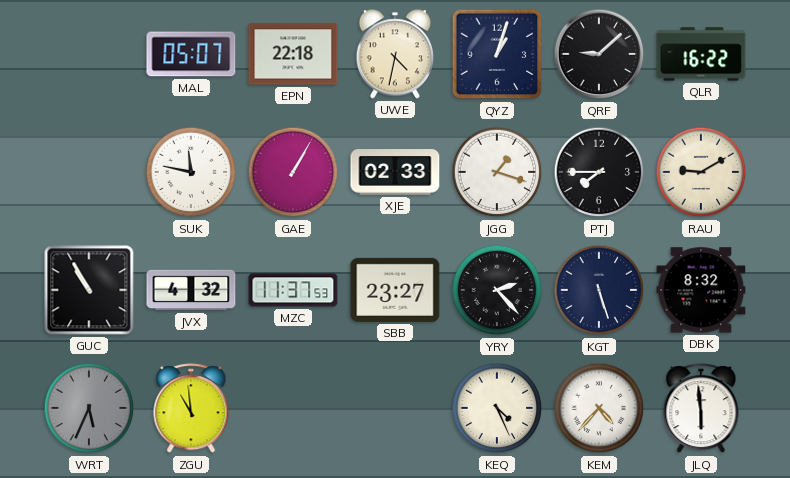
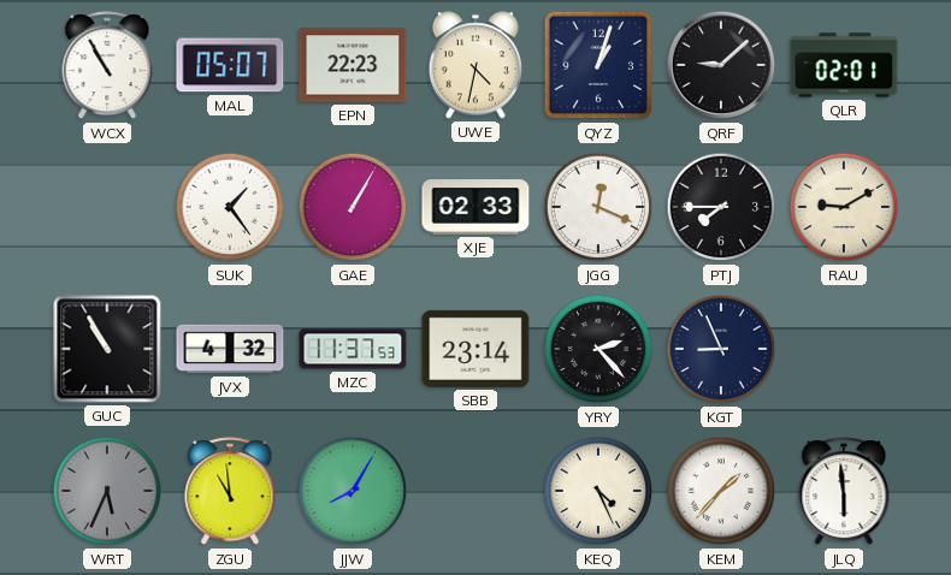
WCX: none -> 10:55 (107, 66)
EPN: 22:18 -> 22:23 (353, 65)
QLR: 16:22 -> 02:01 (844, 65)
SUK: 11:47 -> 1:24 (230, 207)
JGG: 1:18 -> 12:19 (598, 207)
SBB: 23:27 -> 23:14 (475, 349)
KGT: 5:27 -> 8:56 (721, 349)
DBK: 8:32 -> none (701, 290)
JJW: none -> 8:05 (353, 491)
KEM: 4:37 -> 1:37 (721, 491)
